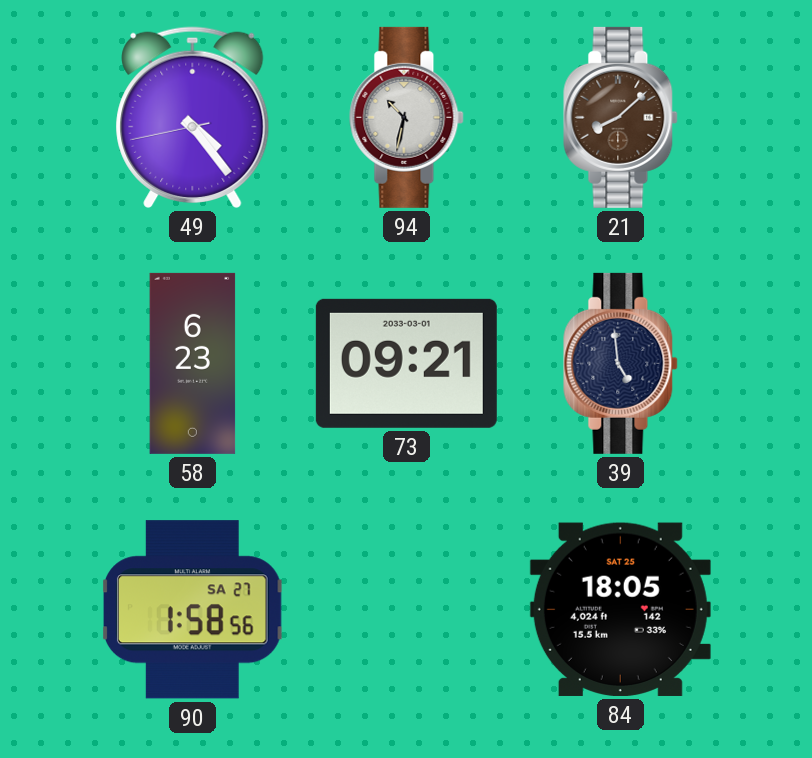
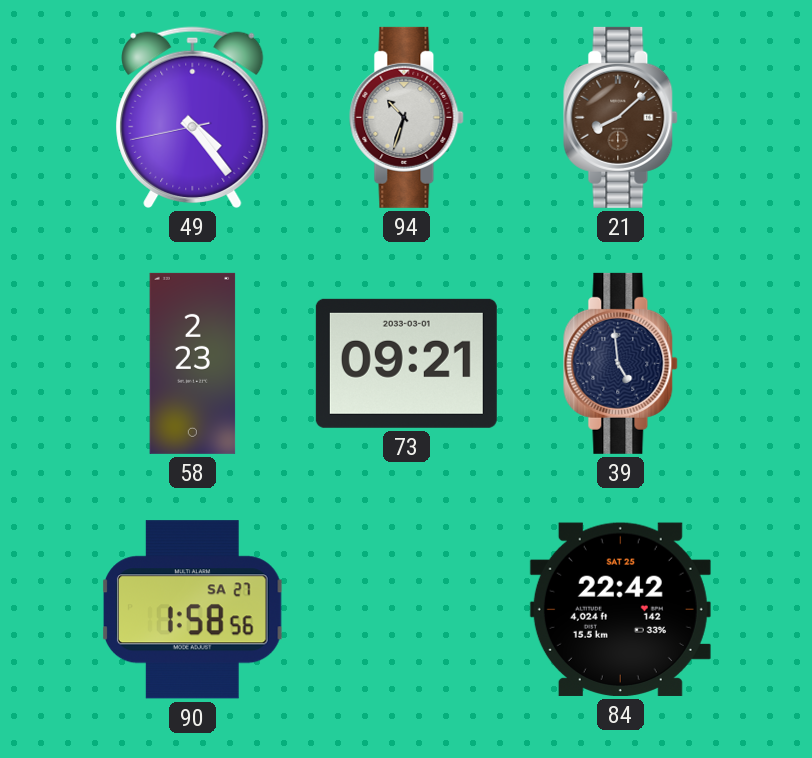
94: 10:32 -> 10:33 (407, 117)
58: 6:23 -> 2:23 (193, 363)
84: 18:05 -> 22:42 (620, 609)
